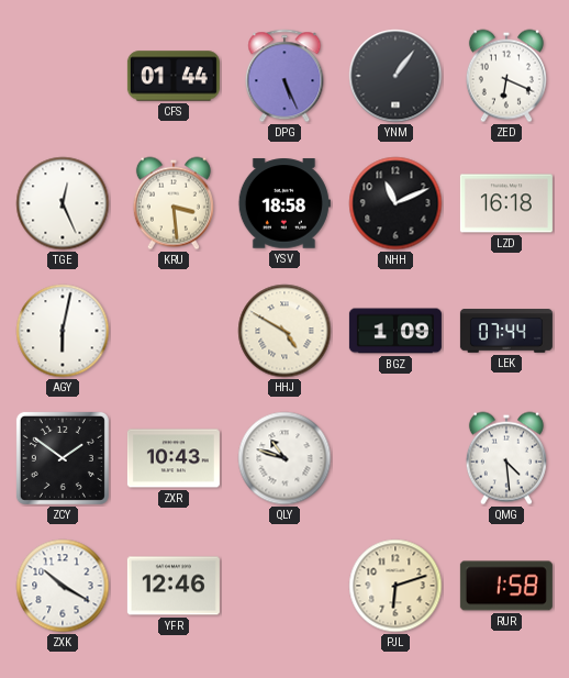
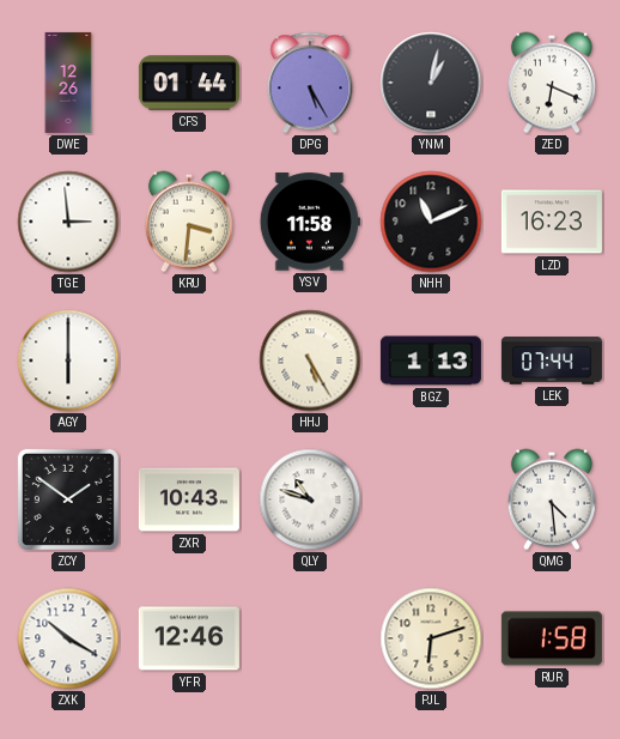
DWE: none -> 12:26 (68, 83)
DPG: 5:26 -> 5:25 (310, 83)
YNM: 1:06 -> 1:02 (431, 83)
TGE: 12:26 -> 2:59 (68, 222)
KRU: 3:29 -> 3:31 (189, 222)
YSV: 18:58 -> 11:58 (310, 222)
LZD: 16:18 -> 16:23 (552, 222)
AGY: 6:02 -> 6:00 (68, 361)
HHJ: 4:50 -> 5:25 (310, 361)
BGZ: 1:09 -> 1:13 (431, 361)
